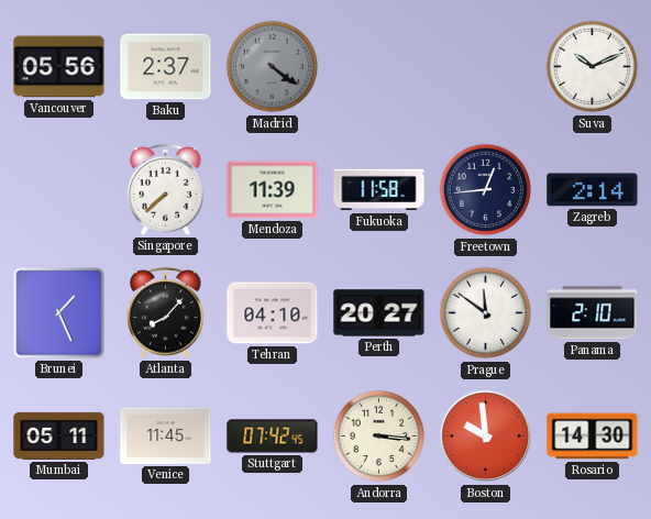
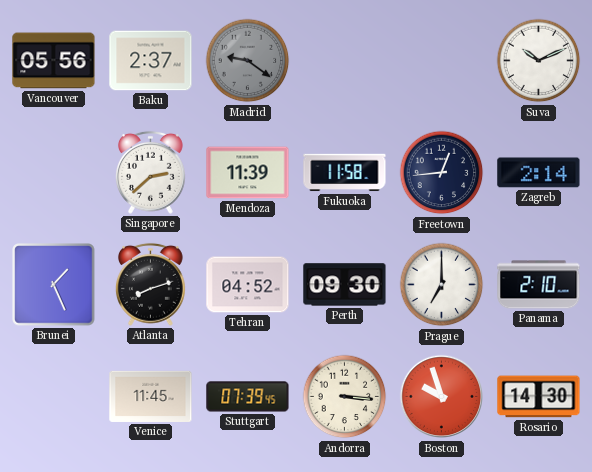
Madrid: 4:21 -> 9:21 (248, 61)
Singapore: 7:38 -> 2:38 (151, 172)
Atlanta: 8:07 -> 8:12 (151, 284)
Tehran: 04:10 -> 04:52 (248, 285)
Perth: 20:27 -> 09:30 (345, 285)
Prague: 11:51 -> 7:00 (442, 285)
Mumbai: 05:11 -> none (59, 435)
Stuttgart: 07:42 -> 07:39 (248, 397)
Boston: 9:59 -> 9:57 (442, 397)
